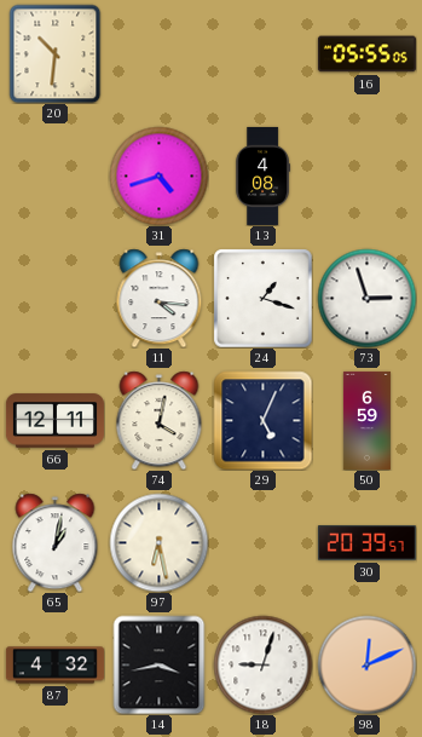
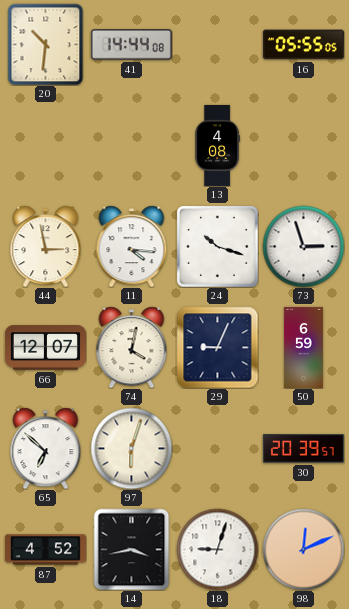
41: none -> 14:44 (131, 45)
31: 4:42 -> none (158, 175)
44: none -> 2:58 (46, 246)
24: 1:18 -> 10:18 (217, 246)
66: 12:11 -> 12:07 (45, 348)
29: 5:04 -> 9:04 (217, 347)
65: 1:02 -> 6:52 (46, 448)
97: 6:28 -> 6:03 (131, 448)
87: 4:32 -> 4:52 (45, 550)
